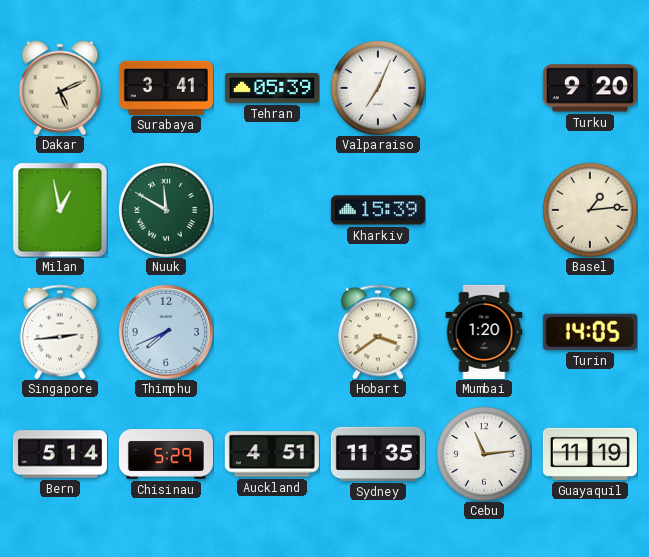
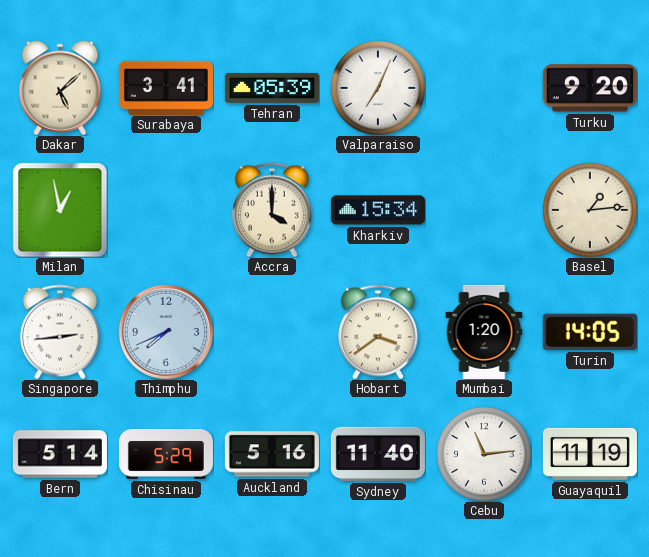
Dakar: 5:11 -> 5:08 (60, 88)
Nuuk: 11:50 -> none (166, 210)
Accra: none -> 4:00 (272, 210)
Kharkiv: 15:39 -> 15:34 (378, 210)
Auckland: 4:51 -> 5:16 (272, 454)
Sydney: 11:35 -> 11:40 (378, 454)
